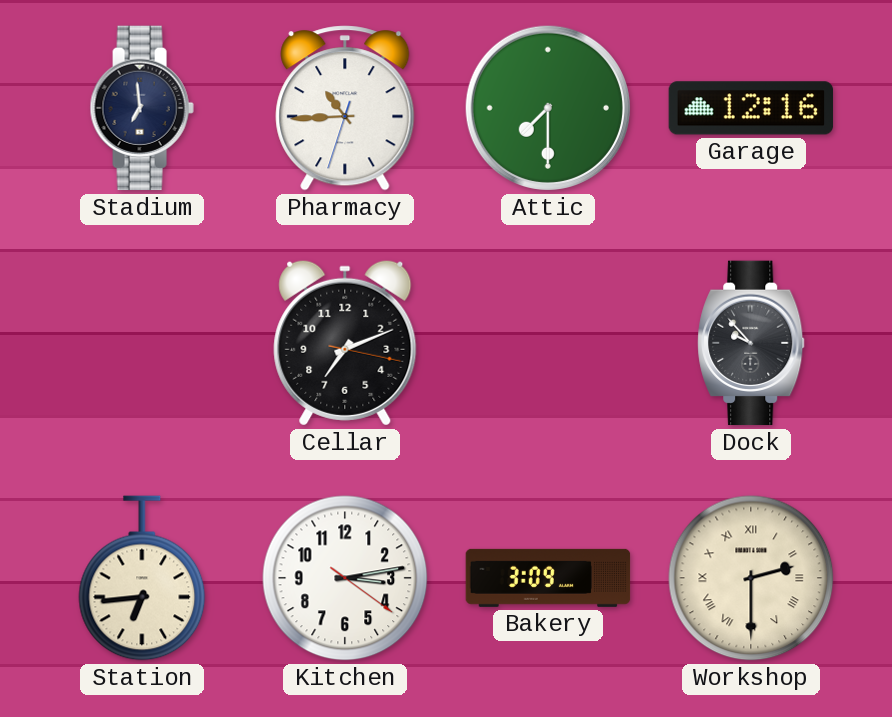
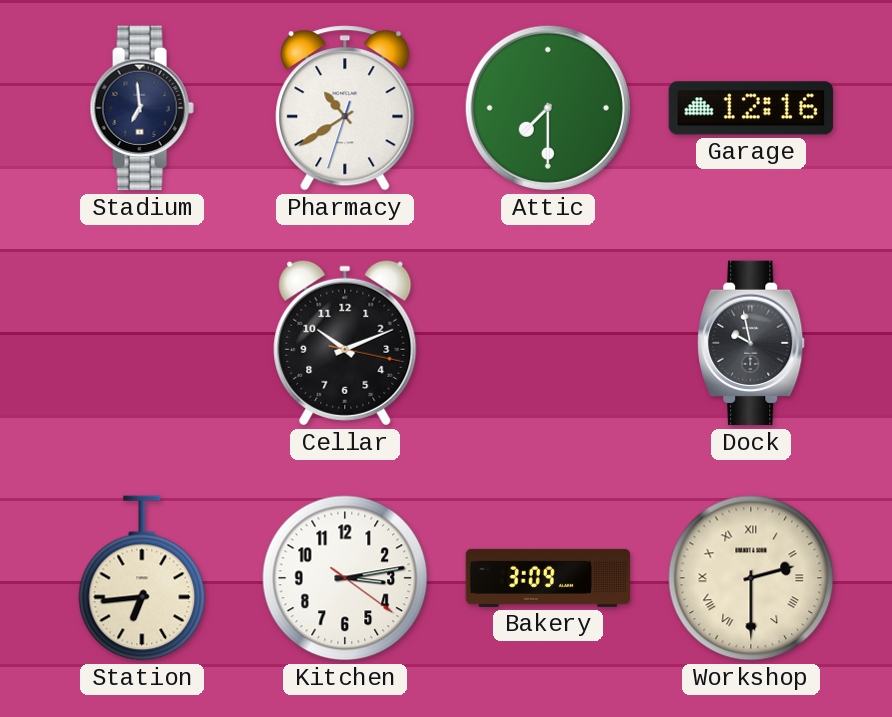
Pharmacy: 10:44 -> 10:39 (345, 108)
Cellar: 7:11 -> 10:11 (345, 343)
Dock: 9:53 -> 9:58 (751, 343)
